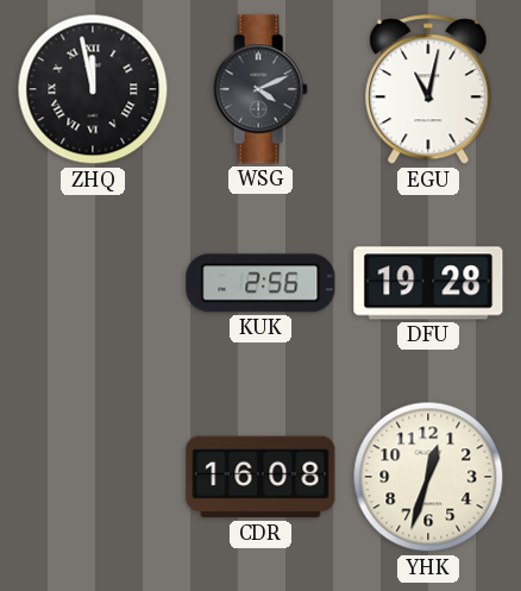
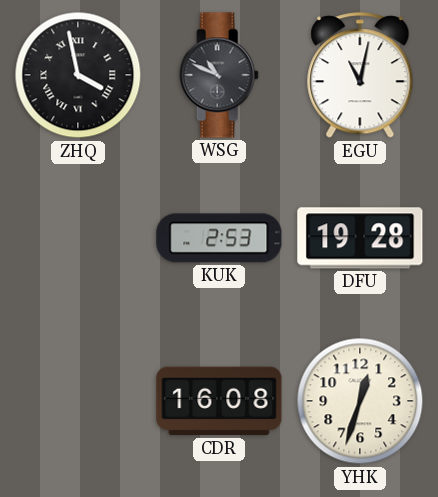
ZHQ: 11:58 -> 3:58 (78, 75)
WSG: 4:11 -> 10:49 (219, 75)
KUK: 2:56 -> 2:53 (219, 238)
